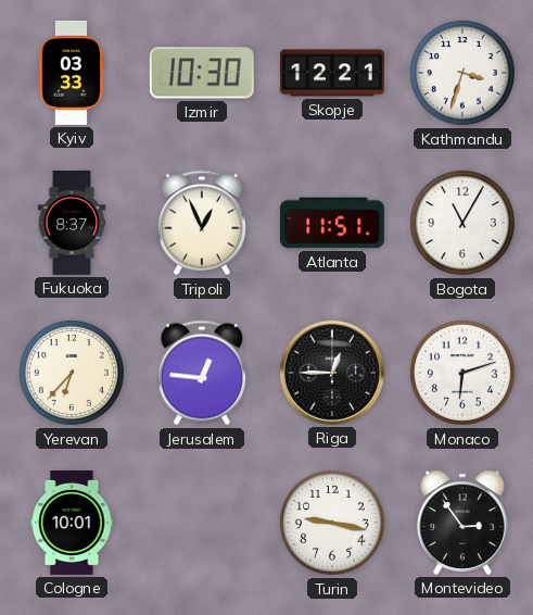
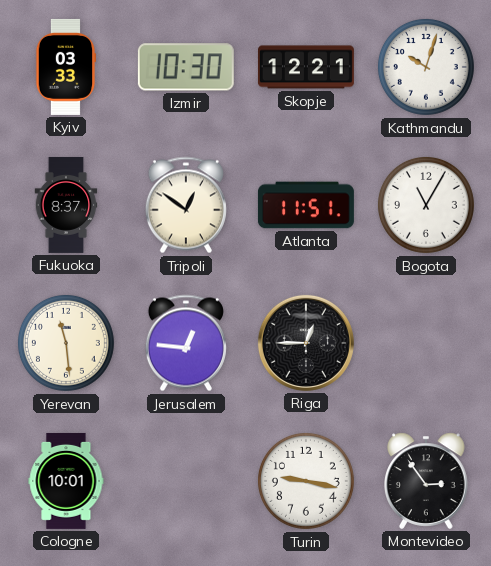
Kathmandu: 3:33 -> 10:03 (426, 67)
Tripoli: 12:56 -> 12:51 (186, 205)
Yerevan: 6:37 -> 11:29 (66, 343)
Monaco: 6:12 -> none (462, 373)
